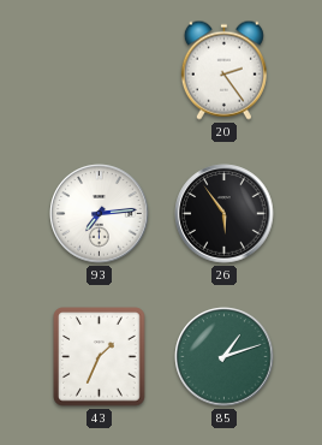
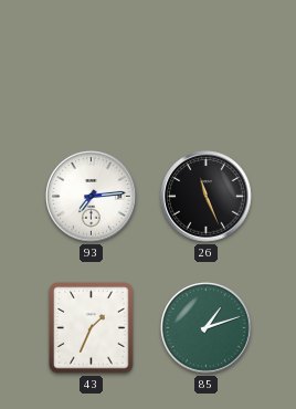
20: 2:24 -> none (223, 70)
26: 5:54 -> 11:26 (207, 197)
